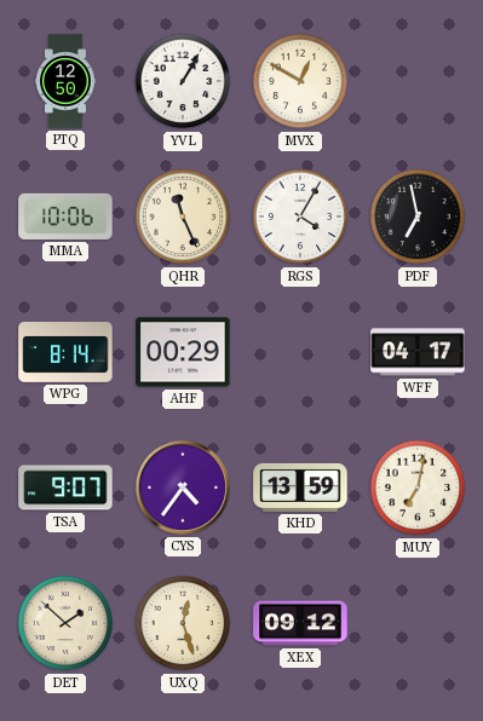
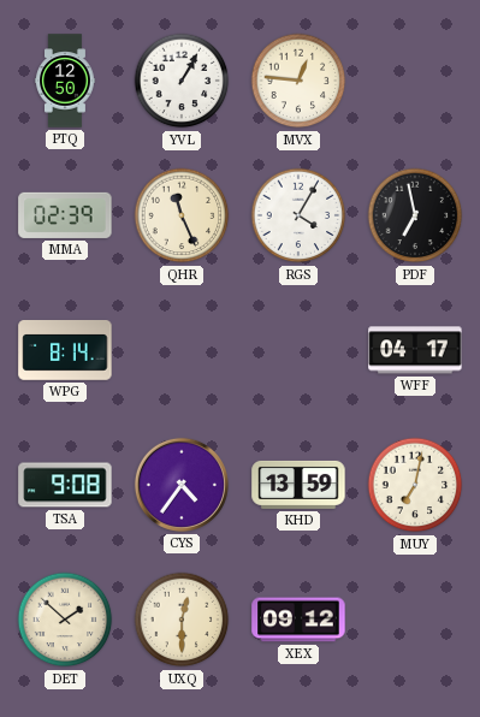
MVX: 12:50 -> 12:46 (298, 81)
MMA: 10:06 -> 02:39 (65, 215)
AHF: 00:29 -> none (183, 352)
TSA: 9:07 -> 9:08 (65, 485)
UXQ: 12:27 -> 12:30 (182, 620)
